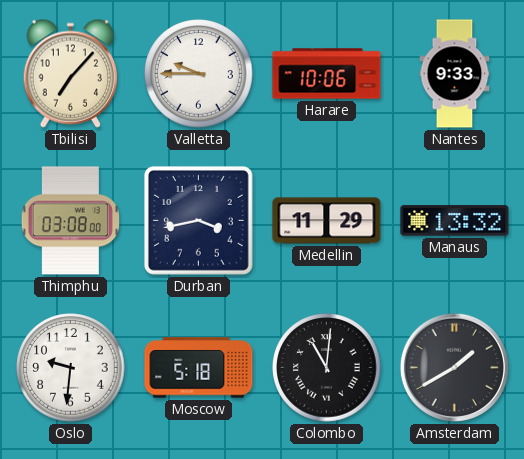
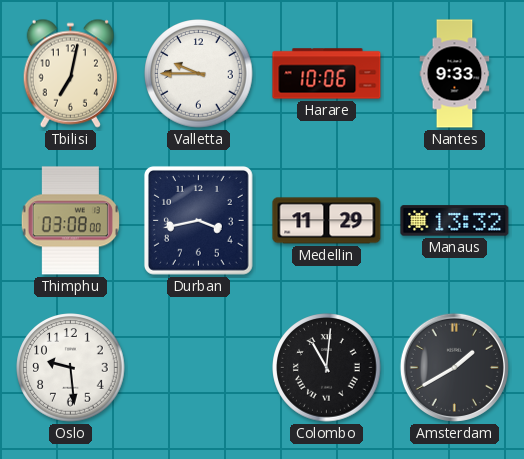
Tbilisi: 7:07 -> 7:02 (70, 73)
Oslo: 9:31 -> 9:29 (71, 368)
Moscow: 5:18 -> none (199, 368)
